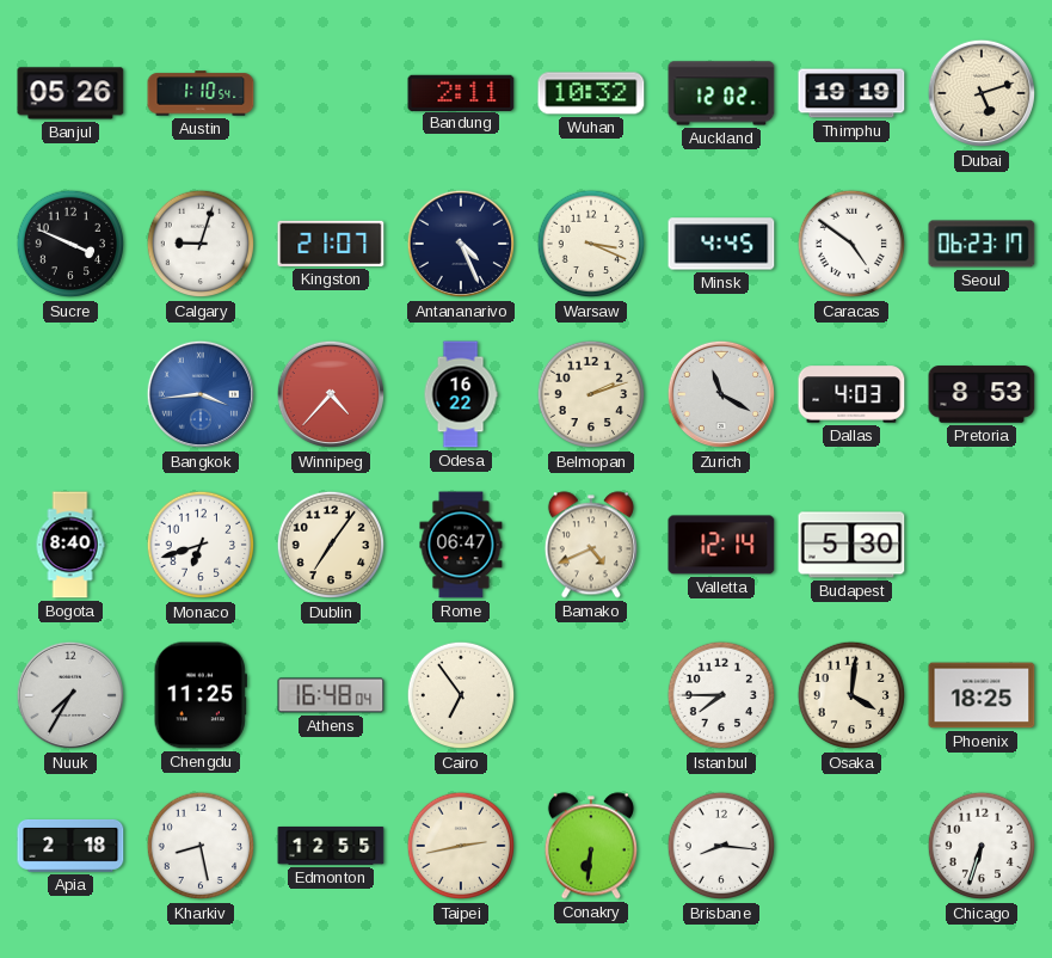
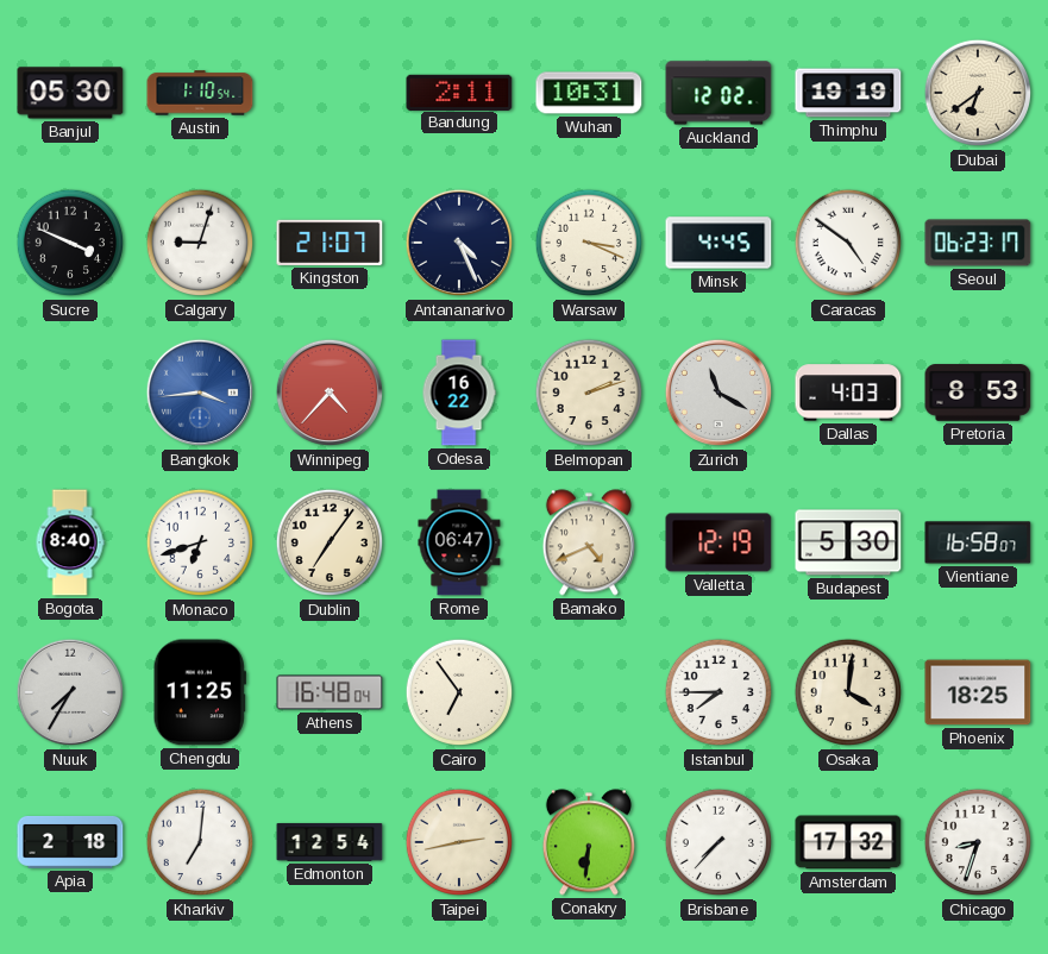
Banjul: 05:26 -> 05:30 (70, 93)
Wuhan: 10:32 -> 10:31 (589, 93)
Dubai: 5:12 -> 6:39 (978, 93)
Valletta: 12:14 -> 12:19 (718, 542)
Vientiane: none -> 16:58 (978, 542)
Kharkiv: 8:28 -> 7:01 (200, 842)
Edmonton: 12:55 -> 12:54 (330, 842)
Brisbane: 8:16 -> 7:37 (718, 842)
Amsterdam: none -> 17:32 (848, 842)
Chicago: 6:33 -> 8:33 (978, 842)
